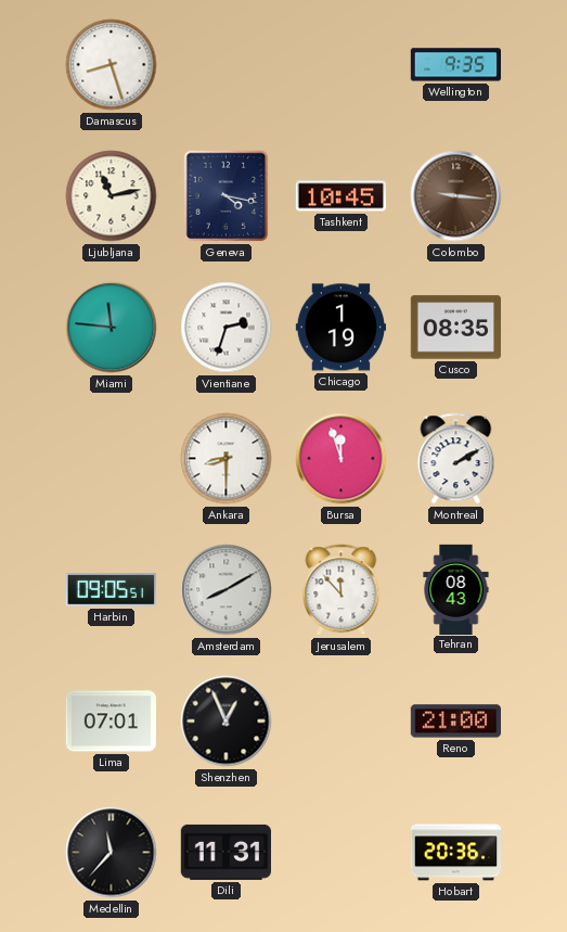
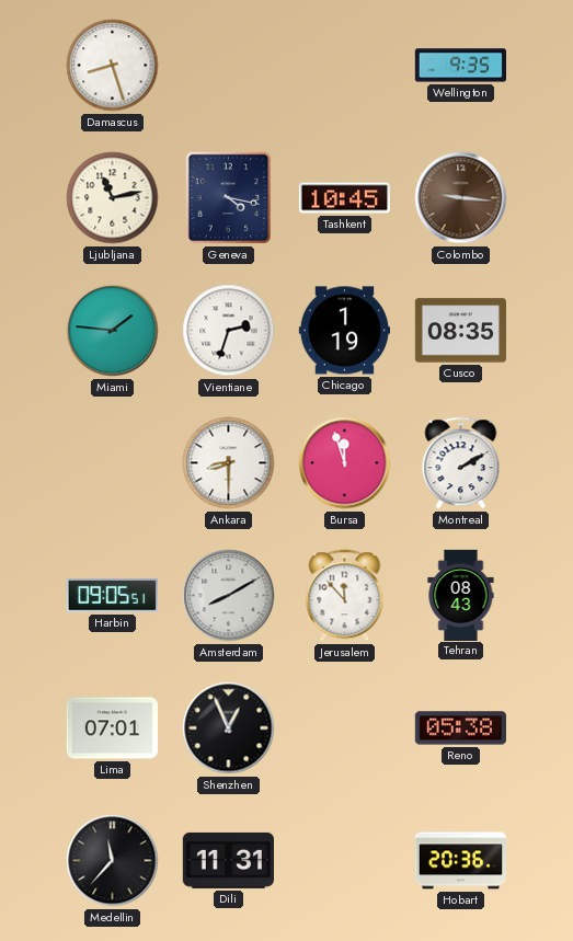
Miami: 11:46 -> 1:46 (113, 331)
Reno: 21:00 -> 05:38 (460, 728)
